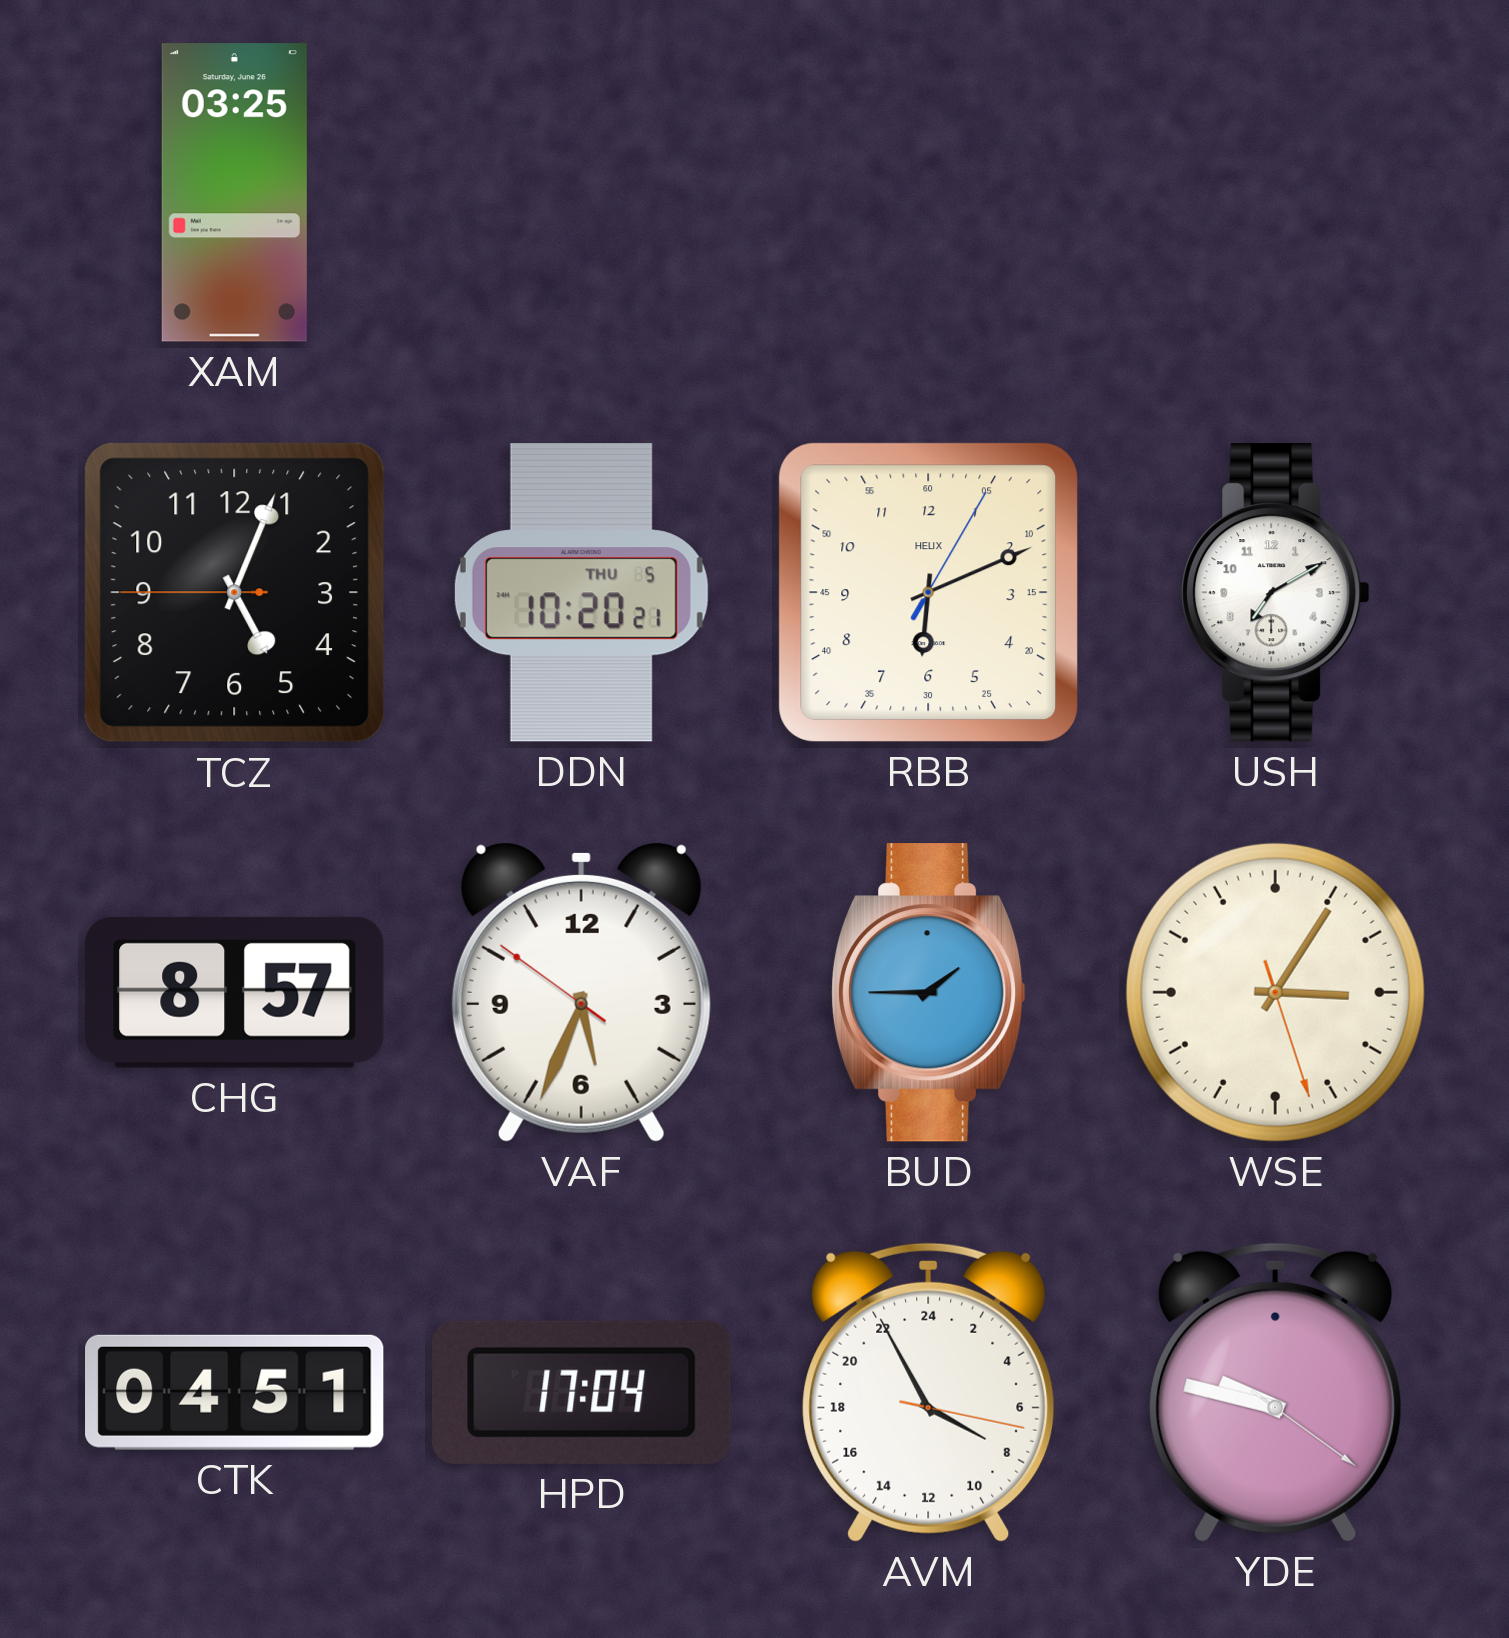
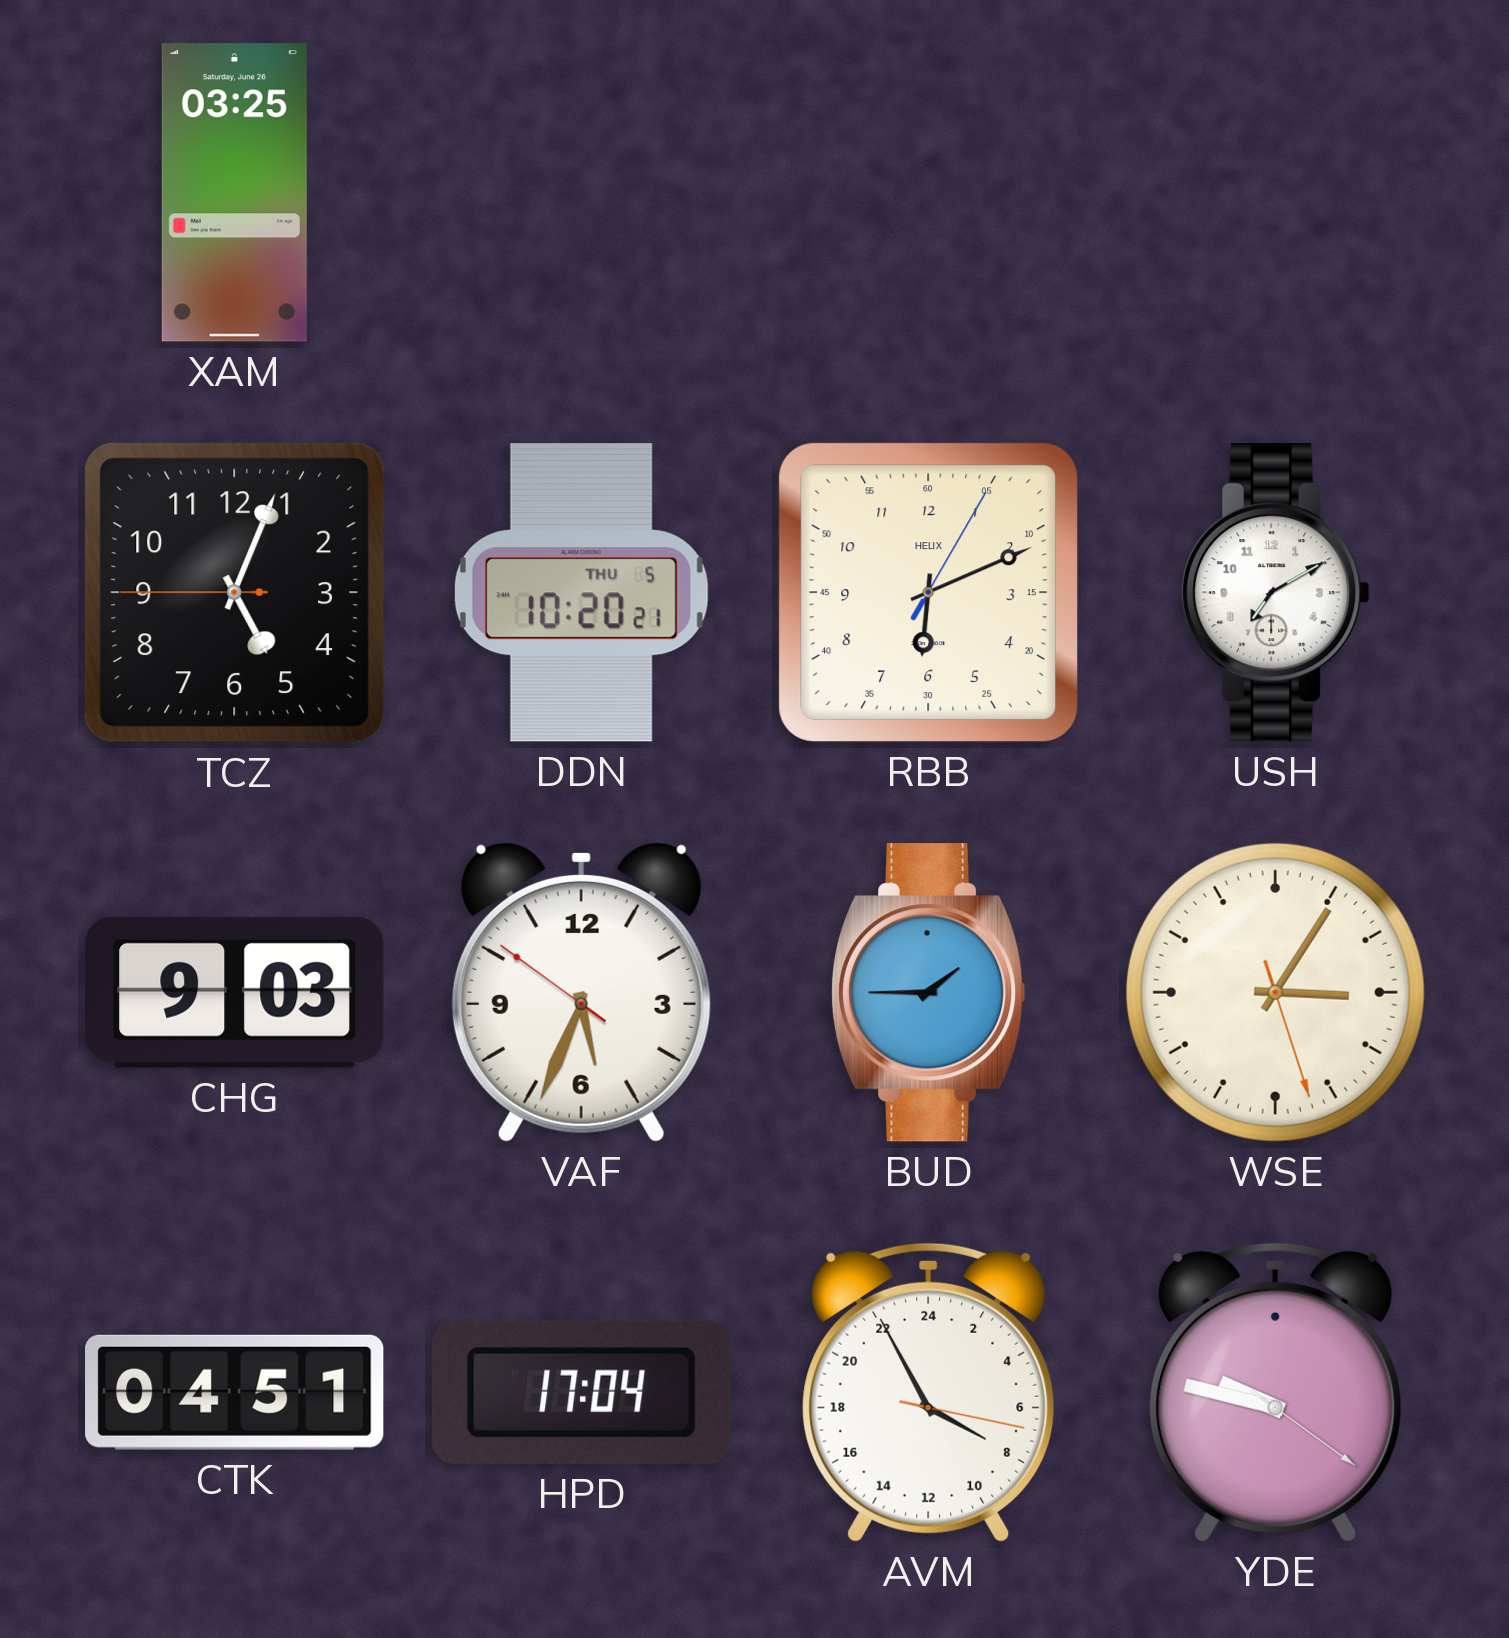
CHG: 8:57 -> 9:03 (235, 992)
